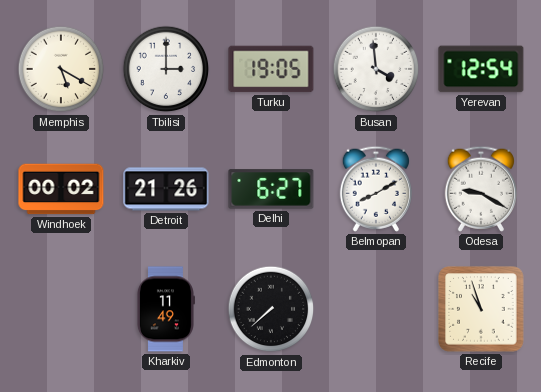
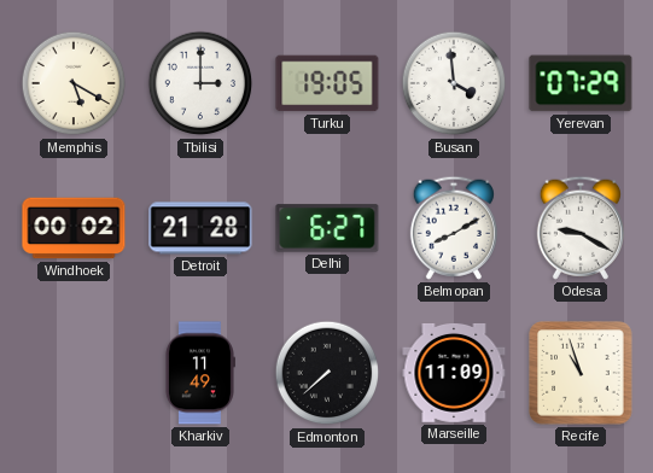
Yerevan: 12:54 -> 07:29 (581, 83)
Detroit: 21:26 -> 21:28 (200, 228)
Marseille: none -> 11:09 (454, 373)
